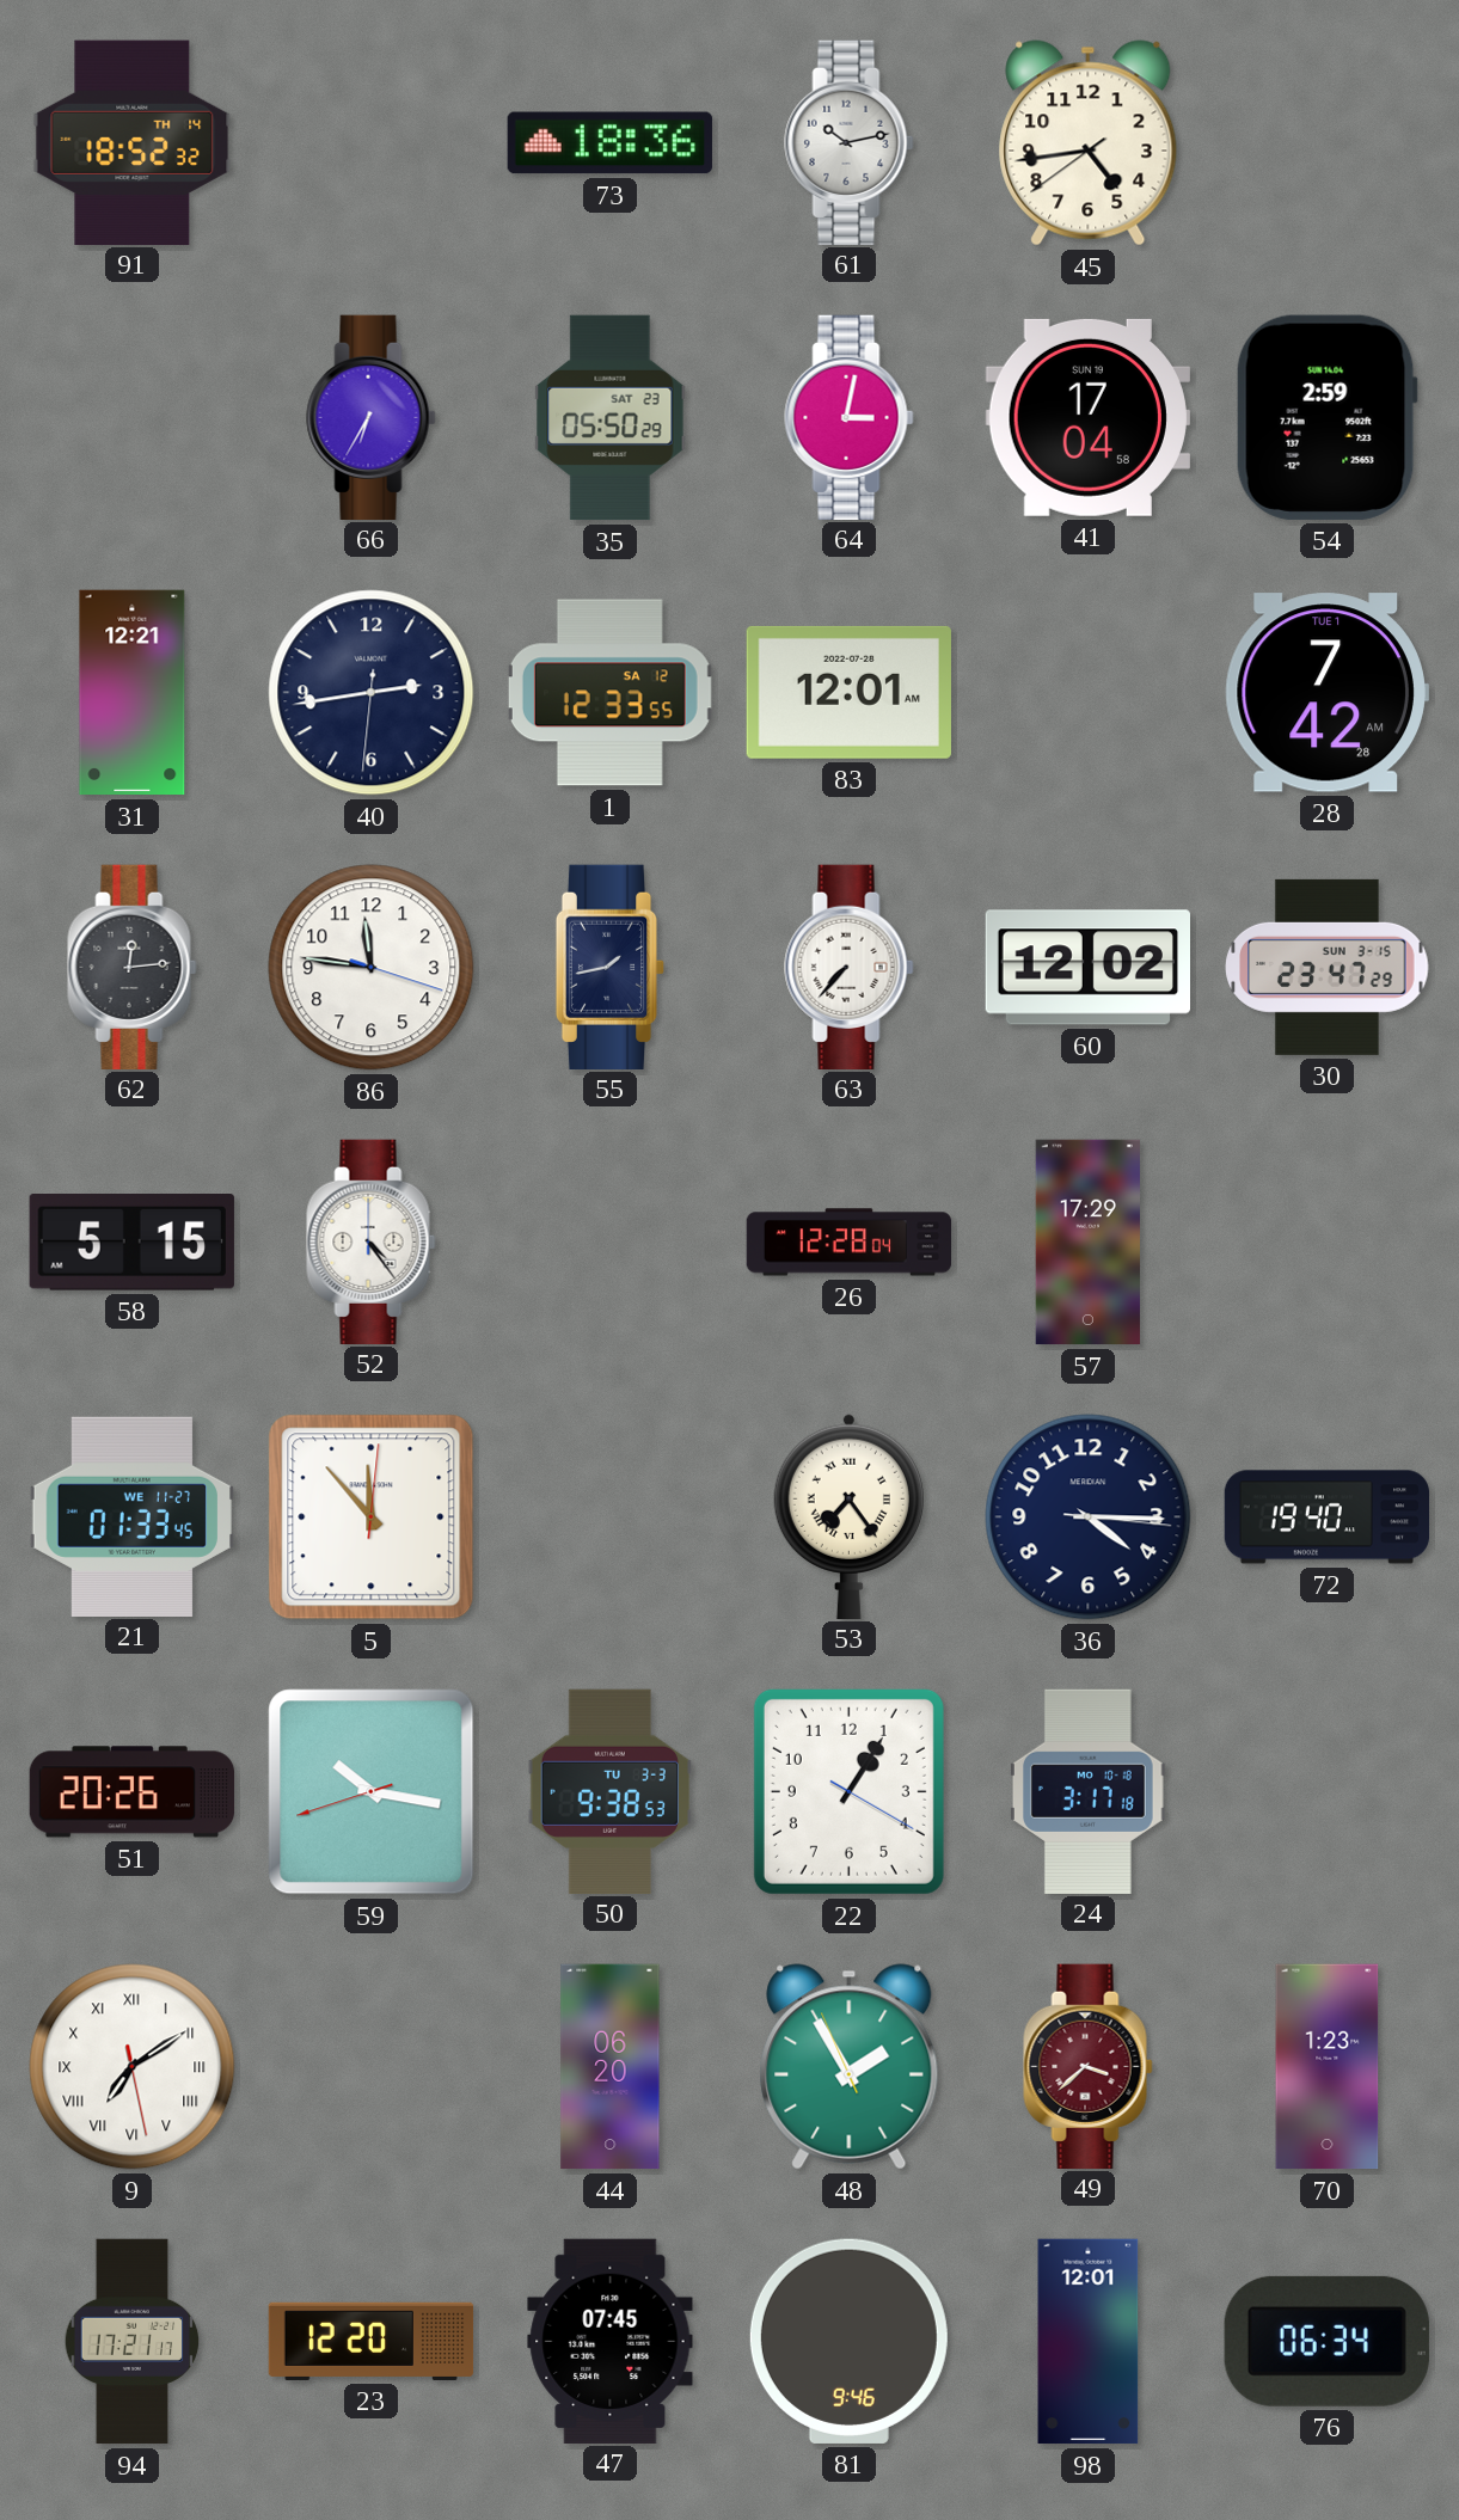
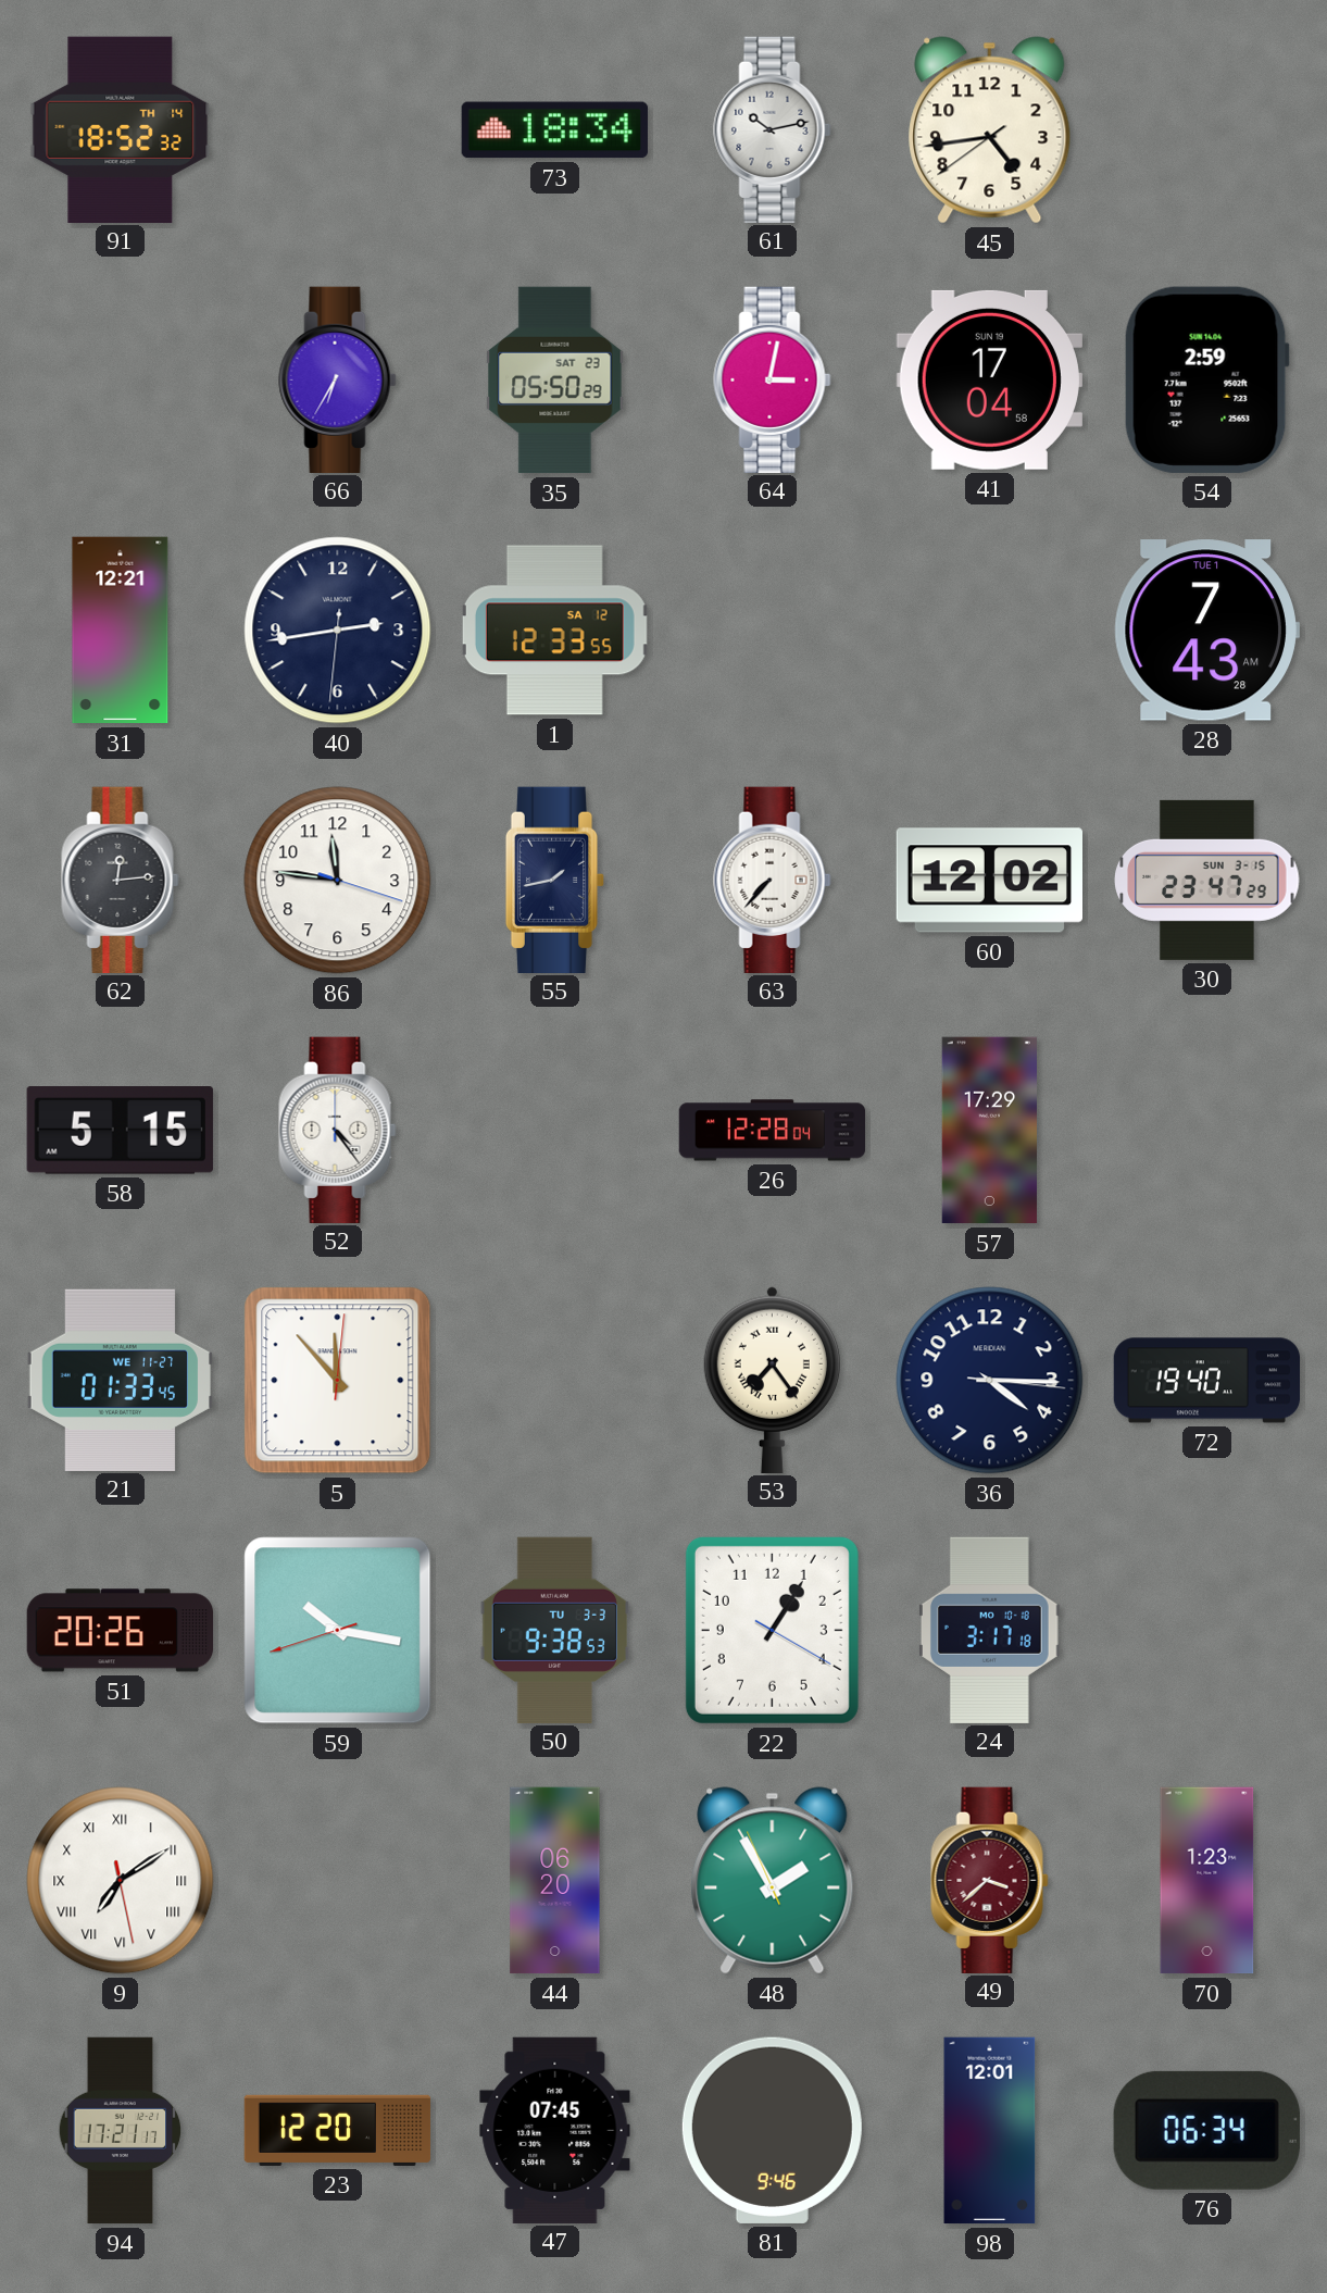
73: 18:36 -> 18:34 (554, 130)
83: 12:01 -> none (848, 692)
28: 7:42 -> 7:43 (1206, 631)
